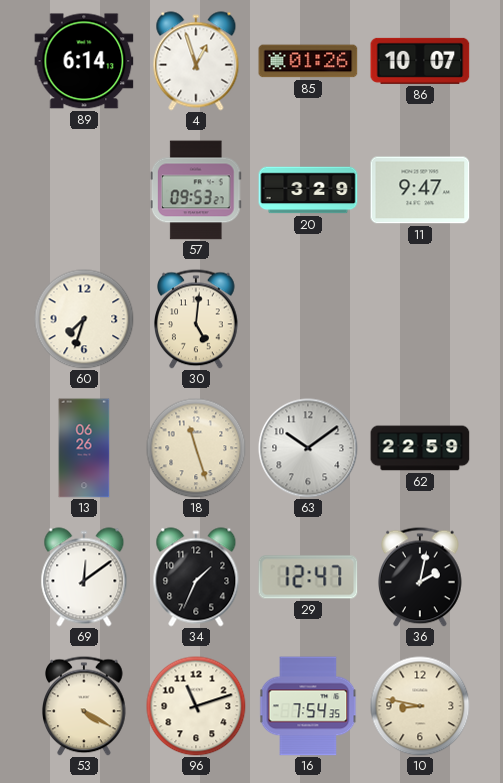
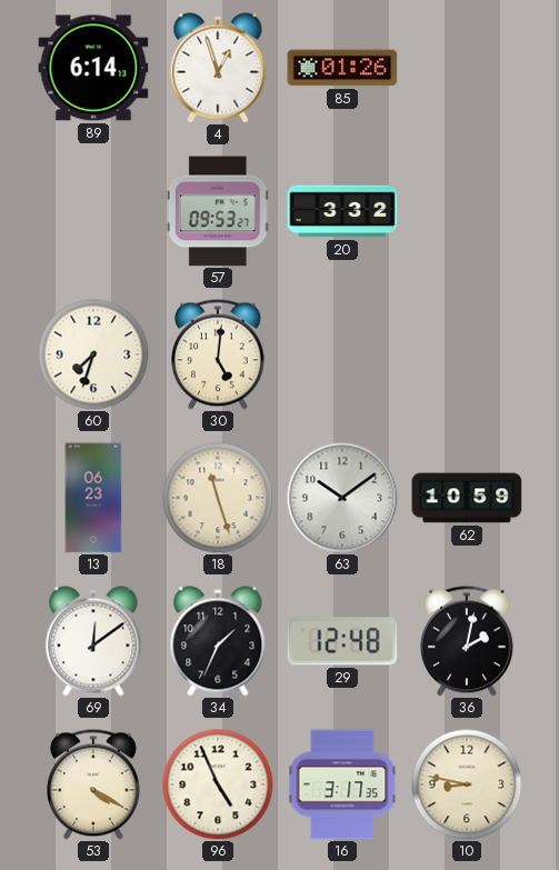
86: 10:07 -> none (420, 61)
20: 3:29 -> 3:32 (342, 211)
11: 9:47 -> none (420, 190)
13: 06:26 -> 06:23 (93, 498)
62: 22:59 -> 10:59 (467, 498)
29: 12:47 -> 12:48 (342, 641)
96: 11:12 -> 4:56 (218, 784)
16: 7:54 -> 3:17 (342, 784)
